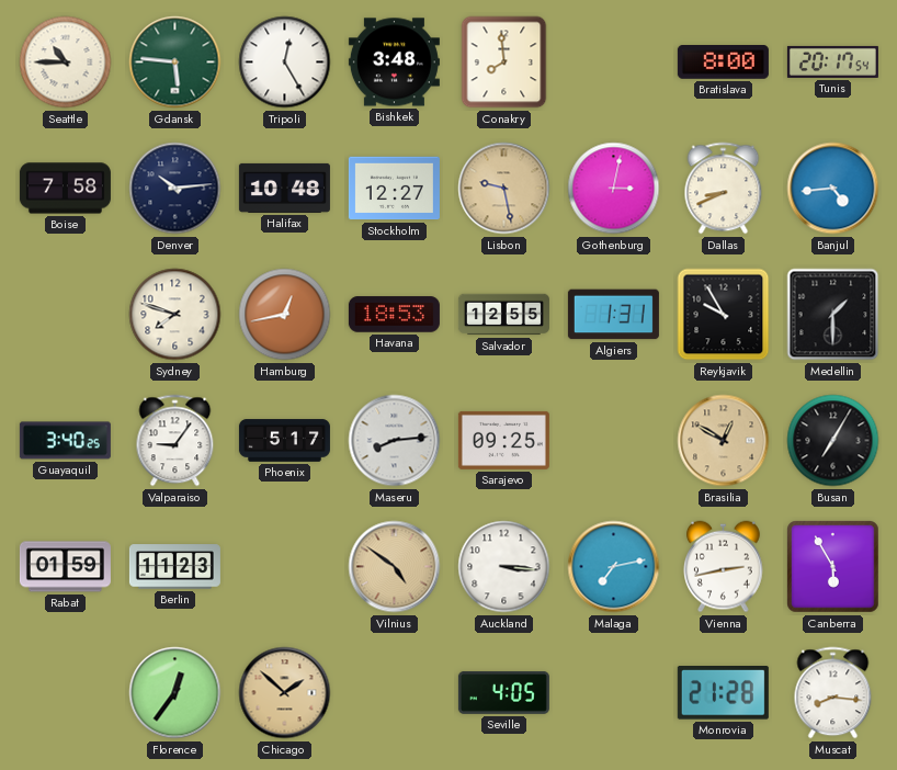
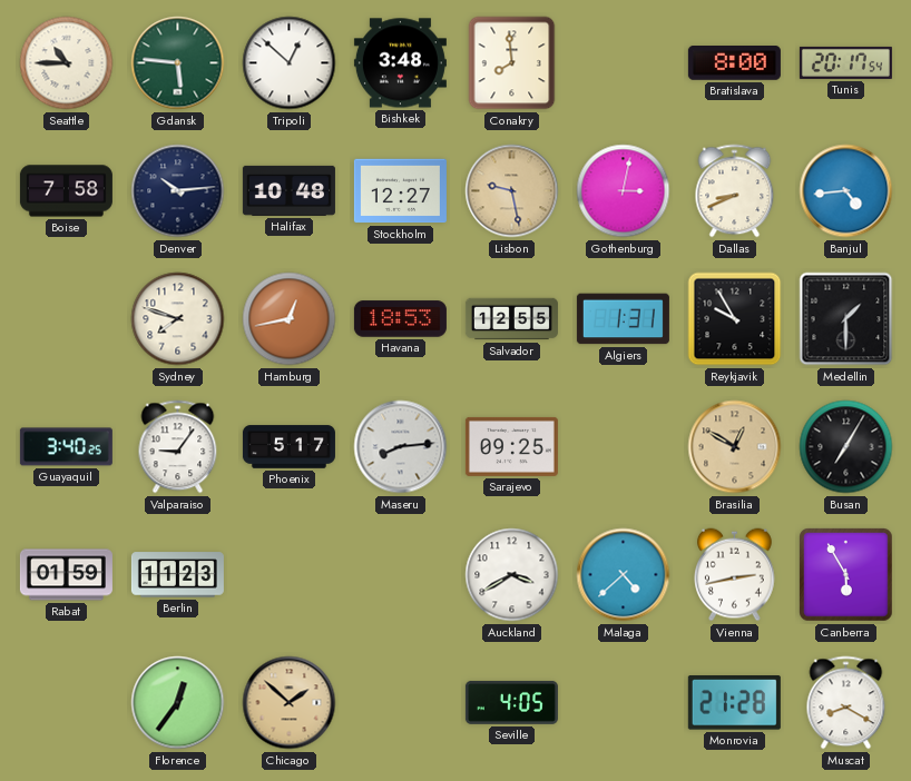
Tripoli: 12:25 -> 12:52 (290, 63)
Vilnius: 4:51 -> none (395, 567)
Auckland: 3:16 -> 3:40 (512, 575)
Malaga: 7:13 -> 4:38 (624, 575)
Muscat: 8:16 -> 8:20 (846, 703)
